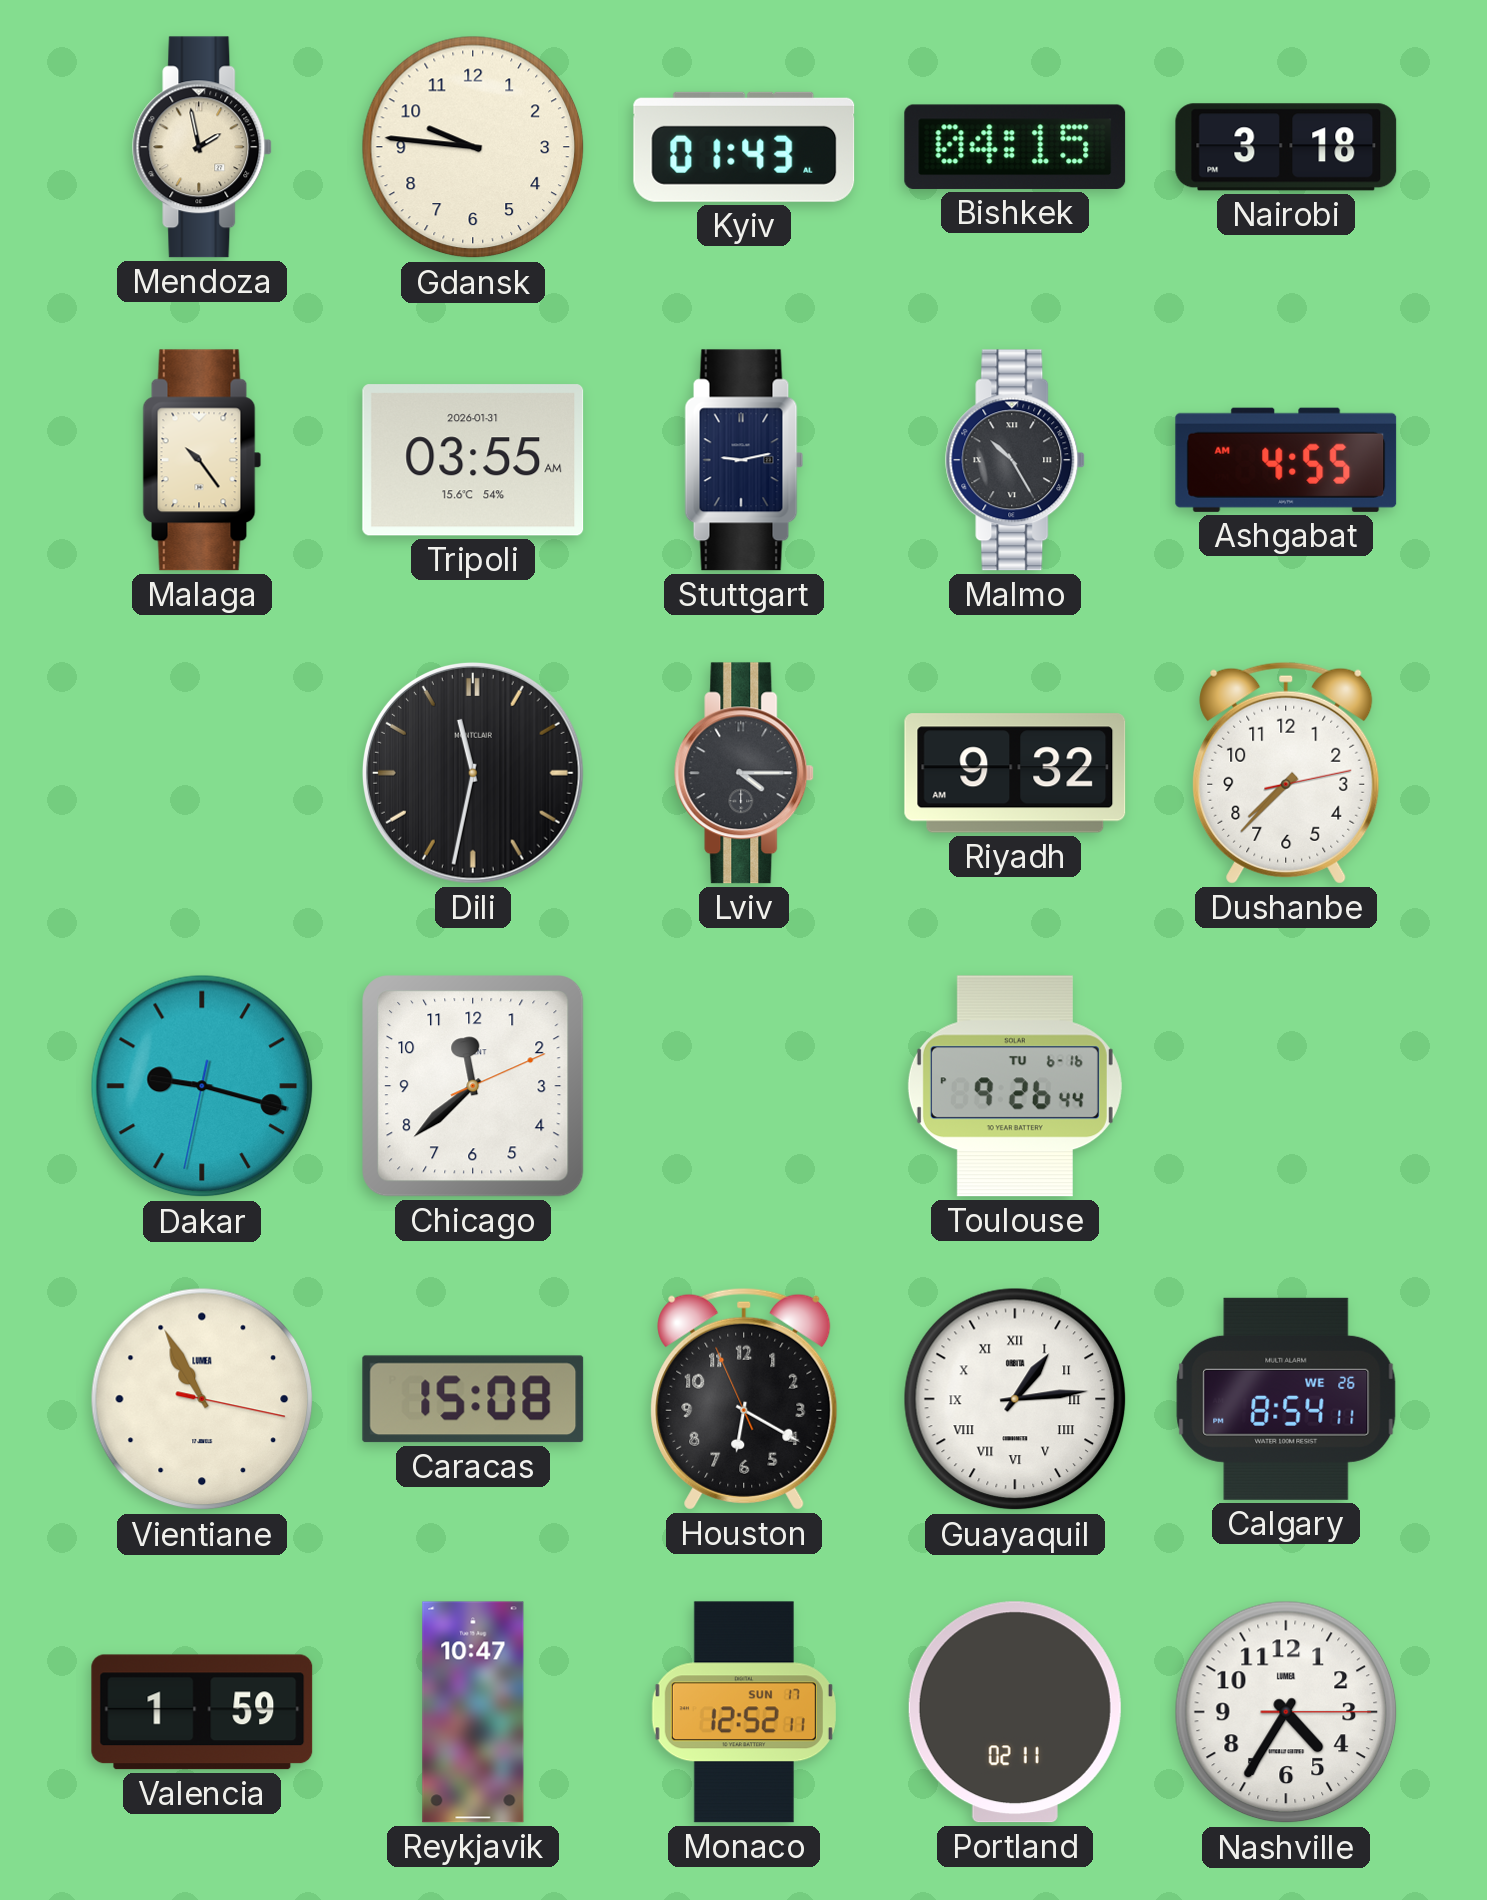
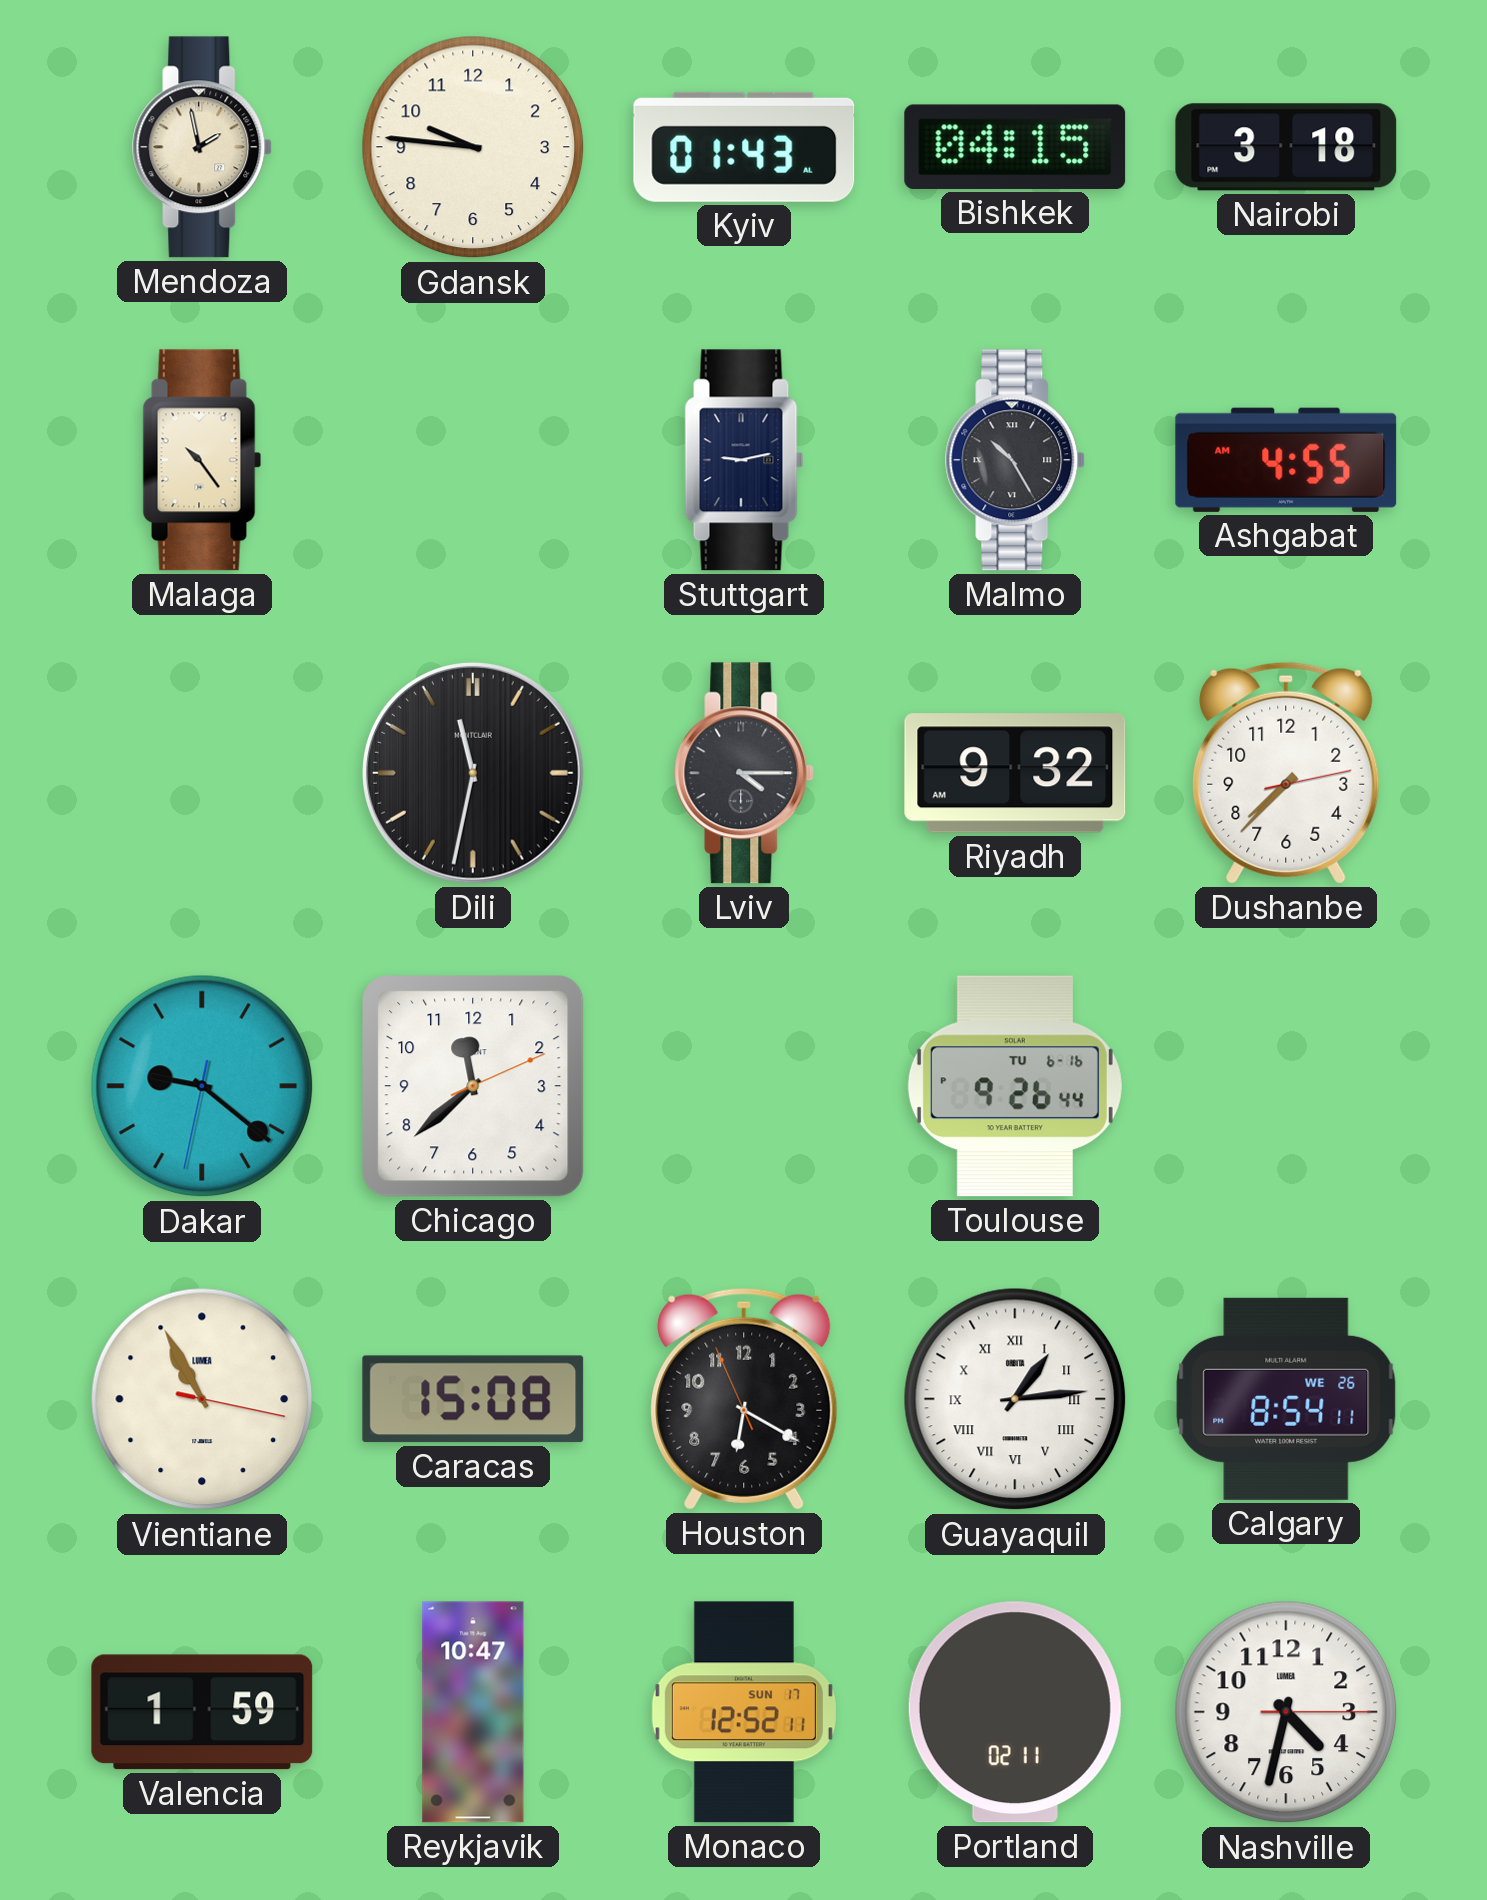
Tripoli: 03:55 -> none (473, 460)
Dakar: 9:17 -> 9:21 (202, 1086)
Nashville: 4:35 -> 4:32 (1286, 1712)
